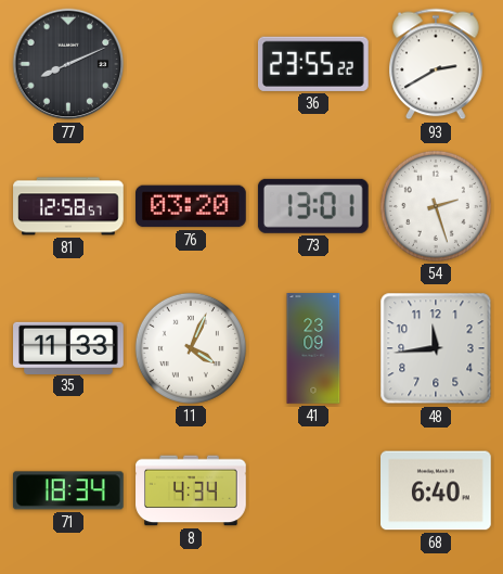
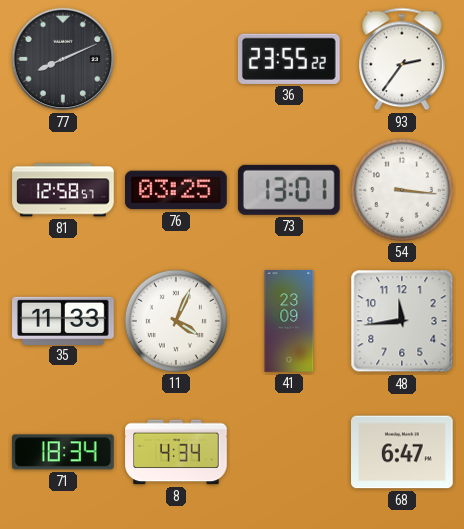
93: 2:40 -> 2:36 (403, 59)
76: 03:20 -> 03:25 (177, 190)
54: 2:27 -> 3:16 (402, 190)
68: 6:40 -> 6:47 (402, 452)
